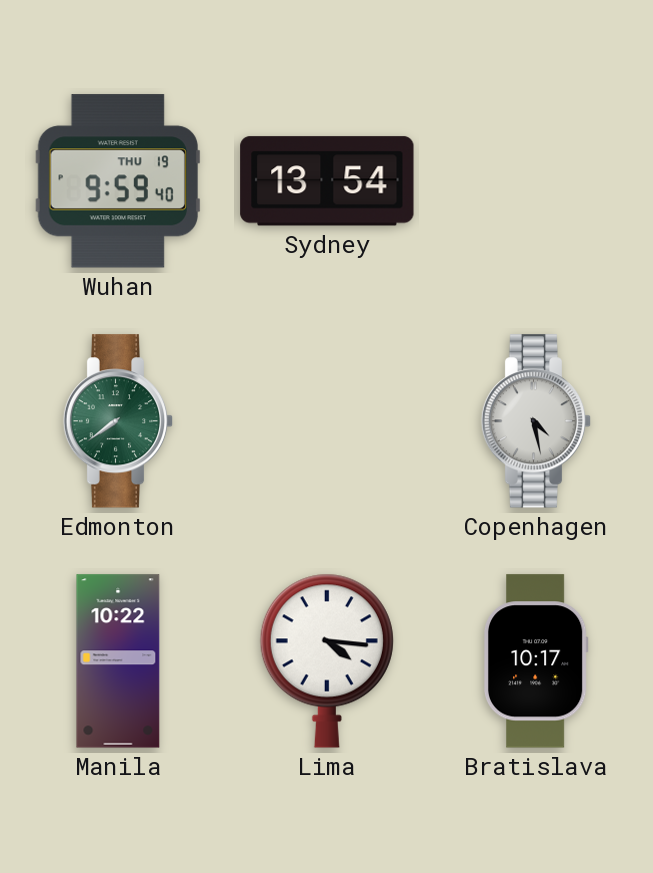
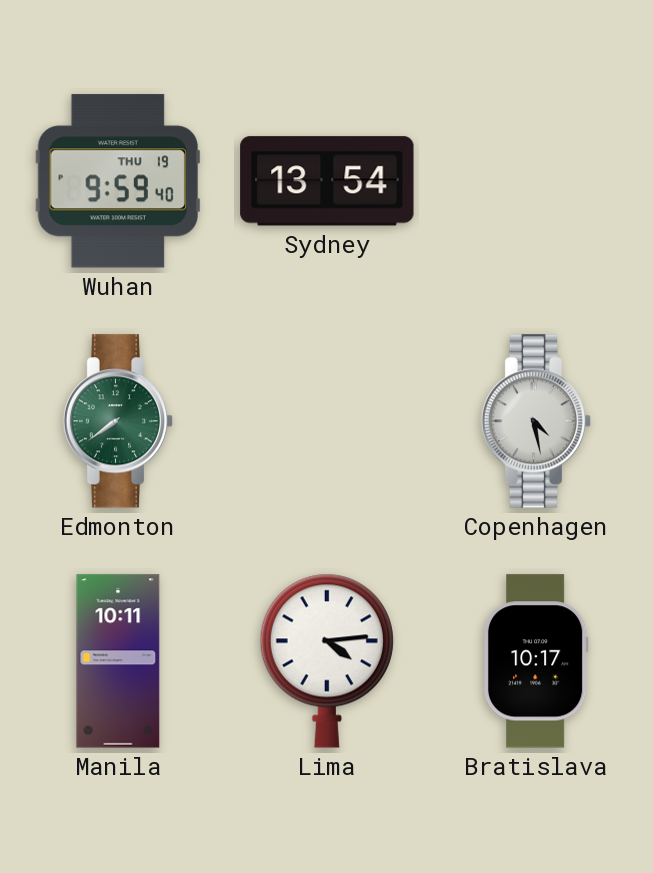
Manila: 10:22 -> 10:11 (118, 661)
Lima: 4:16 -> 4:14 (327, 661)
